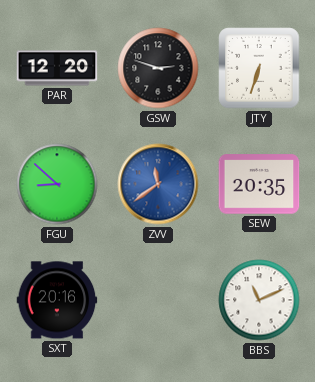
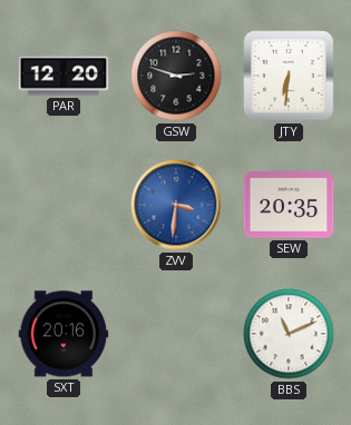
JTY: 6:33 -> 6:31 (289, 76)
FGU: 8:52 -> none (57, 184)
ZVV: 11:39 -> 3:31 (176, 205)
